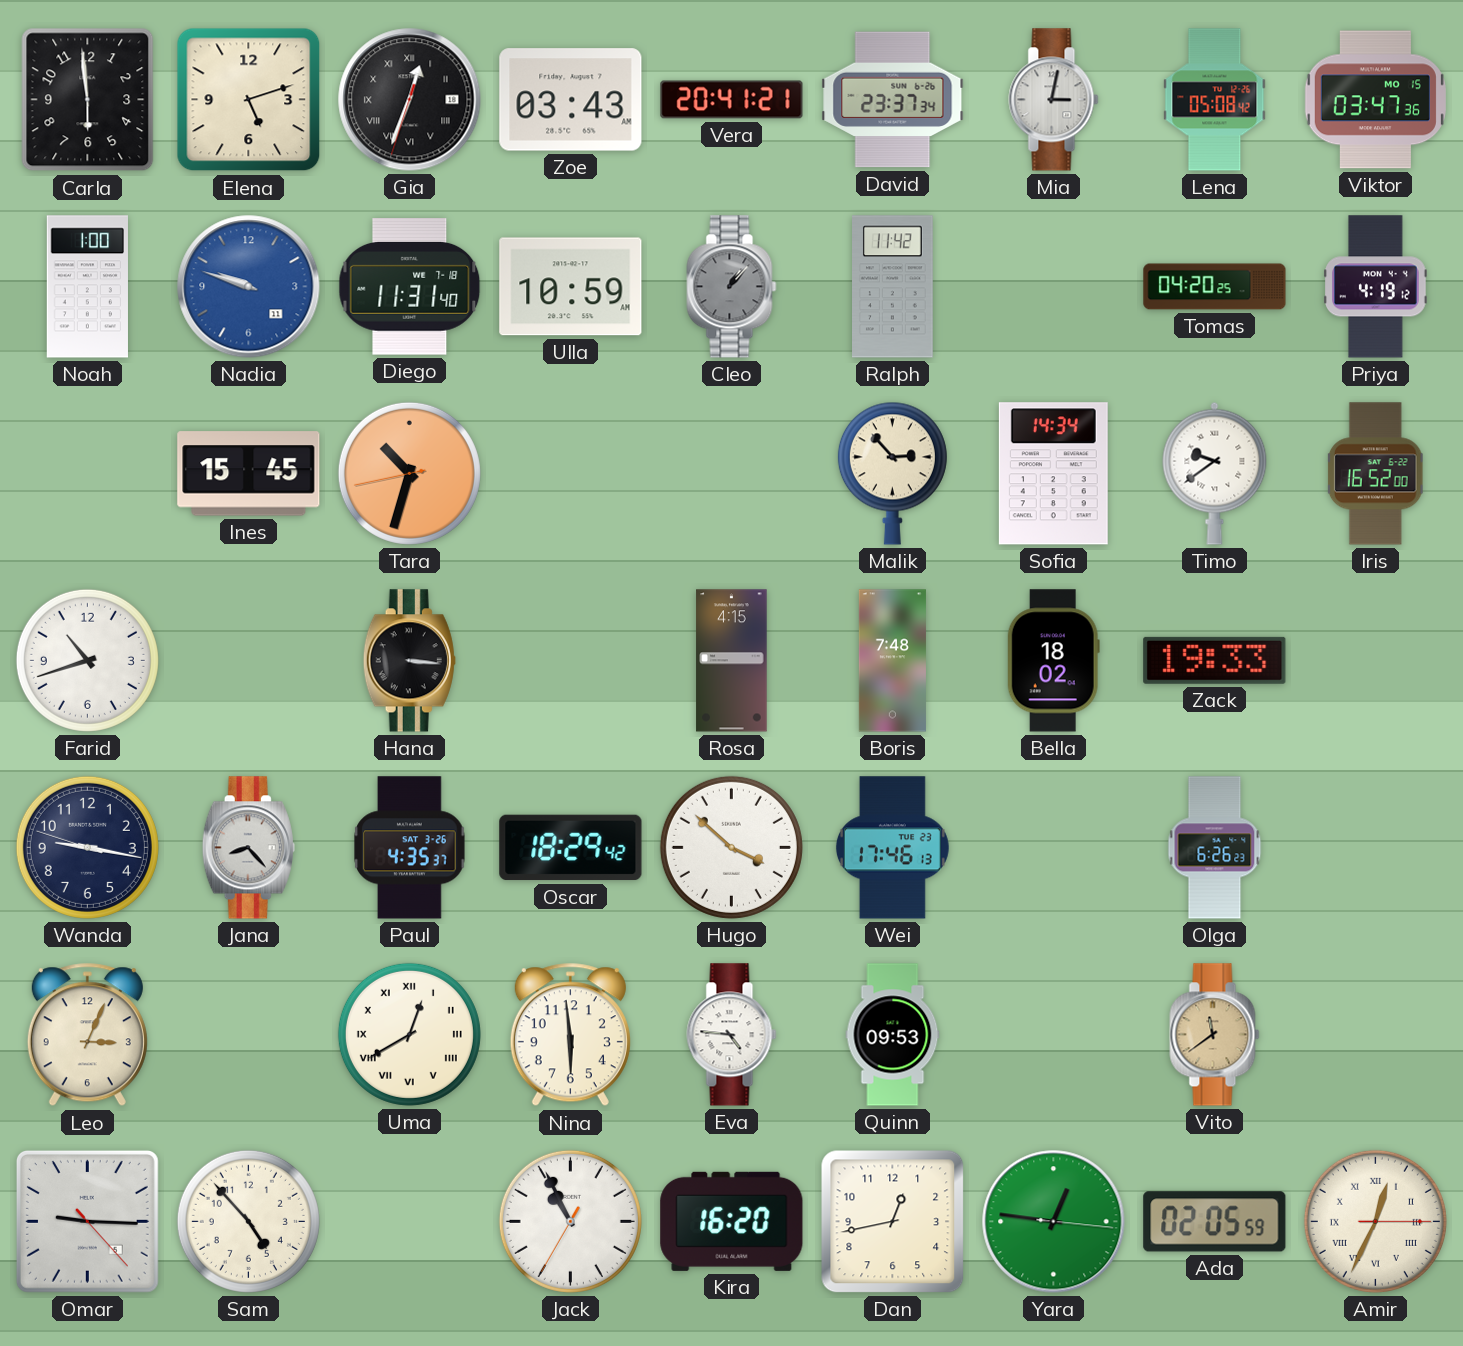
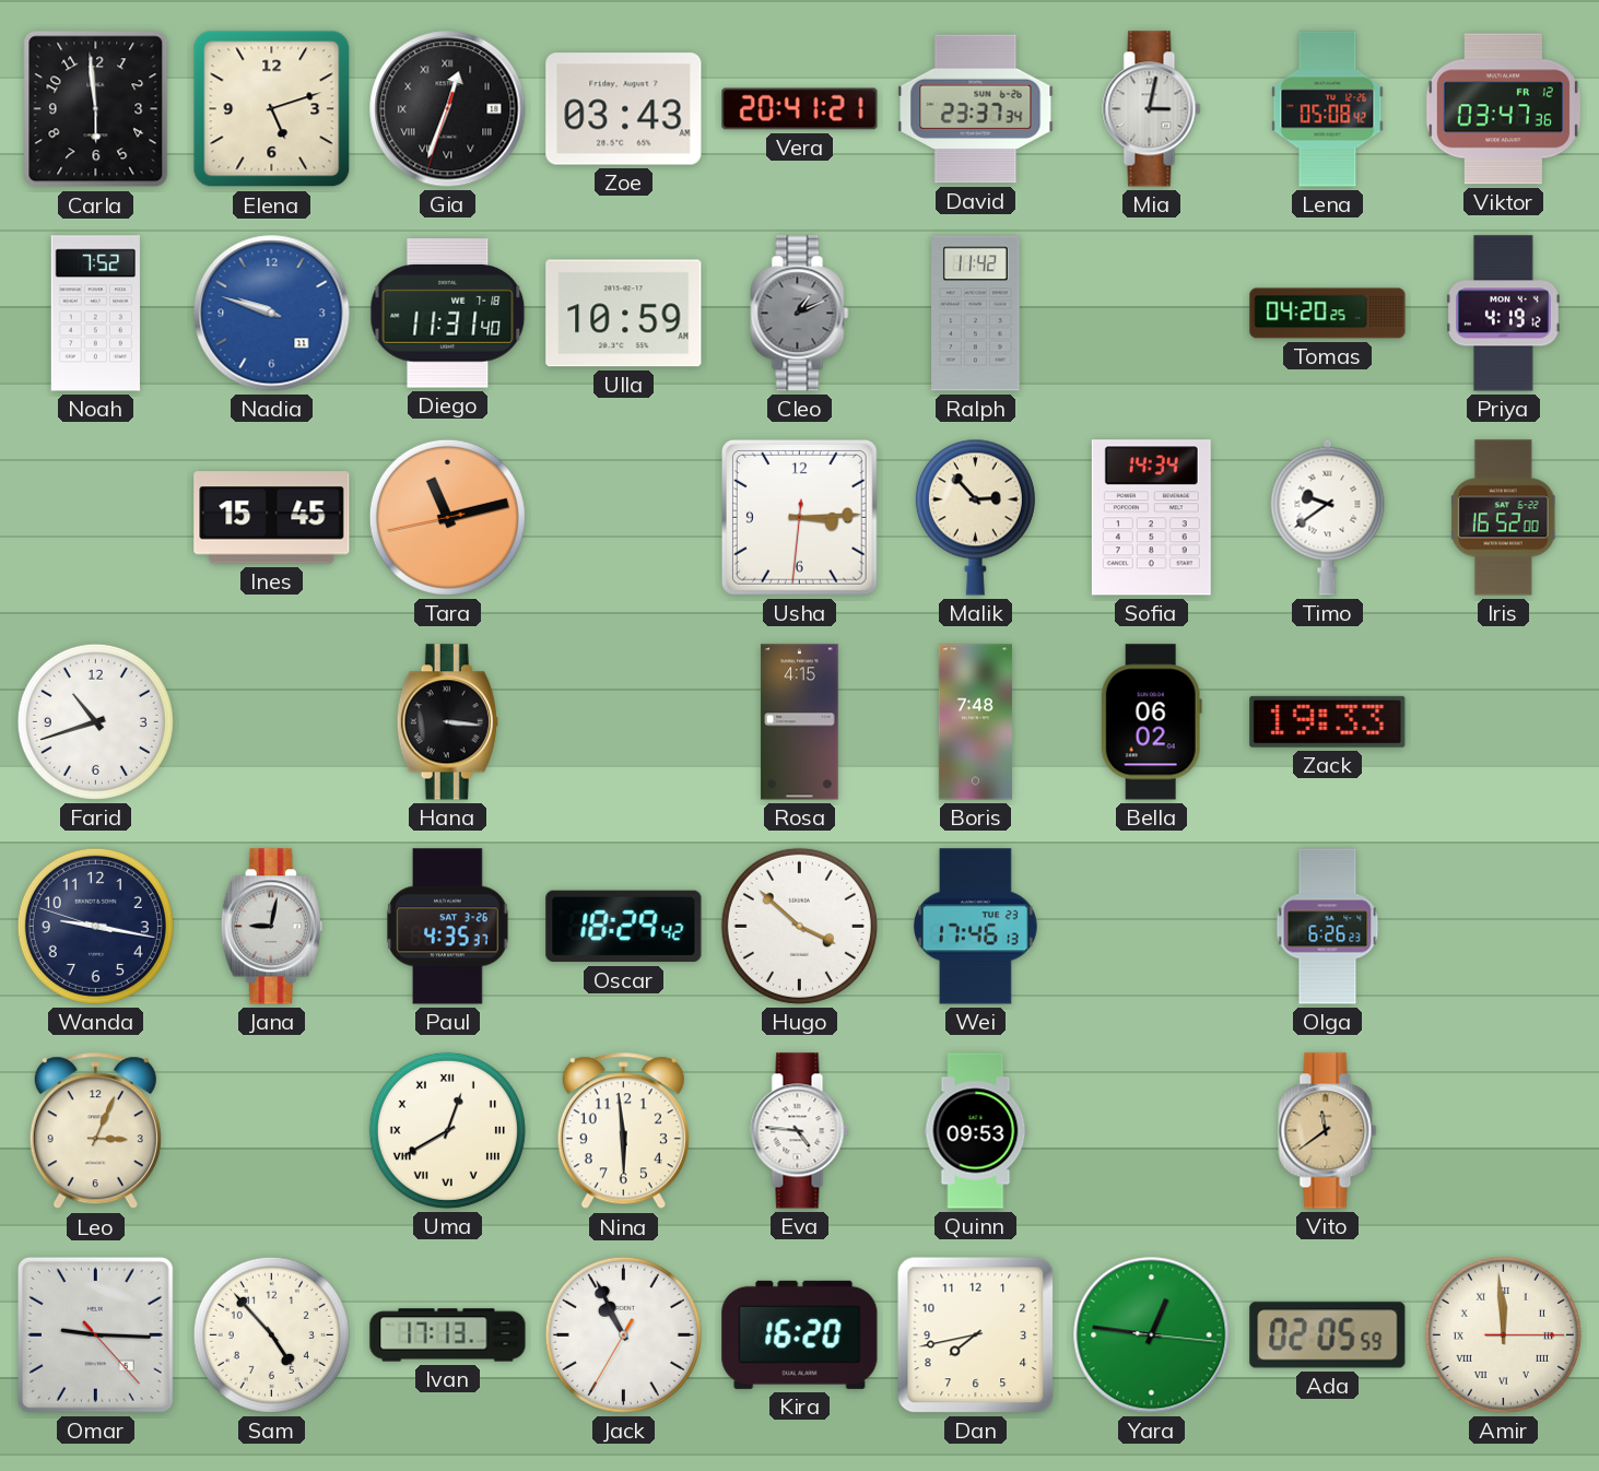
Viktor date: MO 15 -> FR 12 (1503, 109)
Noah: 1:00 -> 7:52 (95, 314)
Cleo: 1:07 -> 1:11 (800, 314)
Tara: 10:32 -> 11:12 (447, 517)
Usha: none -> 3:14 (799, 517)
Bella: 18:02 -> 06:02 (1151, 722)
Jana: 8:23 -> 9:02 (271, 927)
Ivan: none -> 17:13 (448, 1335)
Dan: 12:43 -> 7:43 (976, 1335)
Amir: 12:34 -> 11:59 (1503, 1334)
